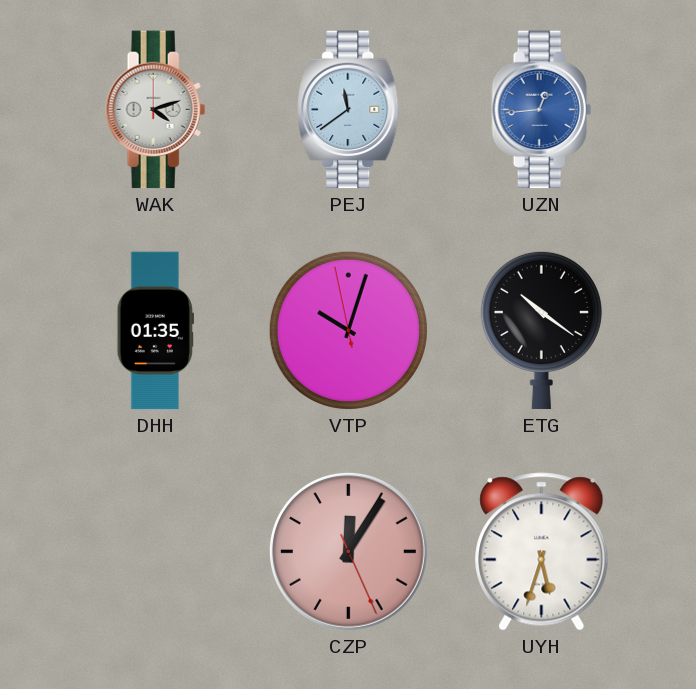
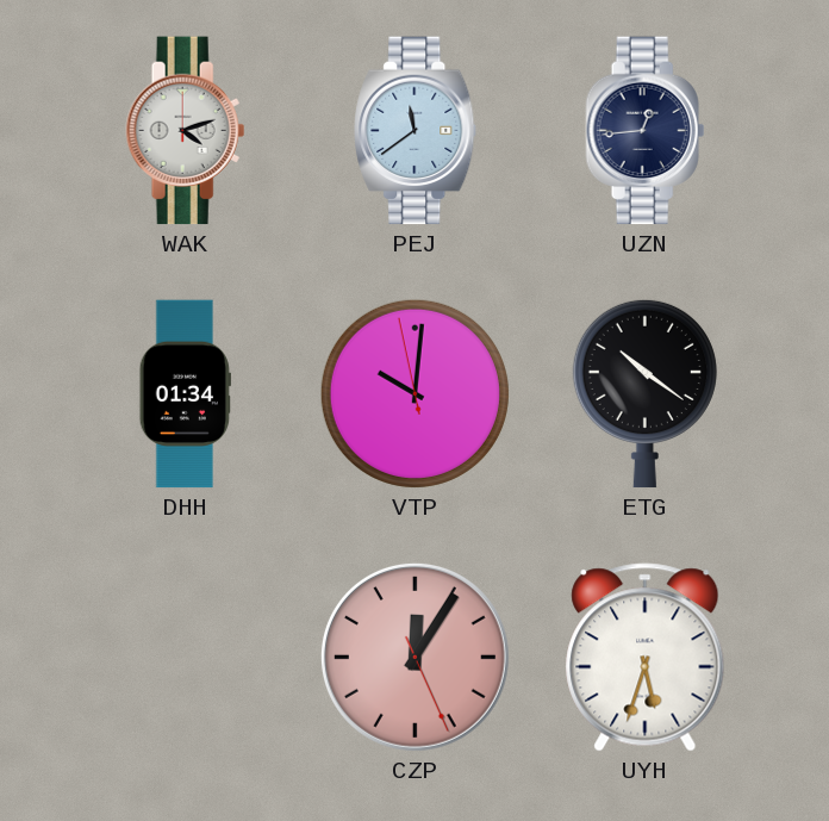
UZN dial: blue -> navy (646, 131)
DHH: 01:35 -> 01:34 (185, 394)
VTP: 10:02 -> 10:00 (414, 393)
